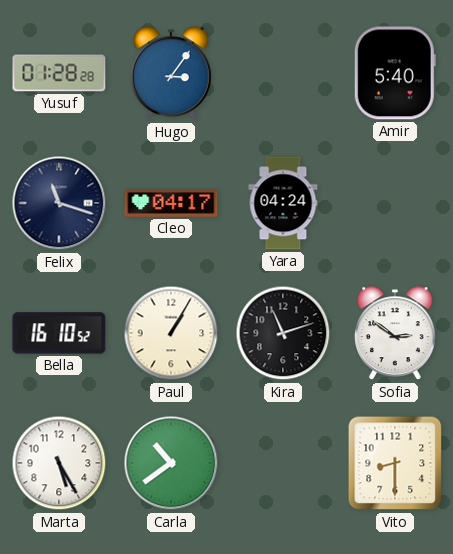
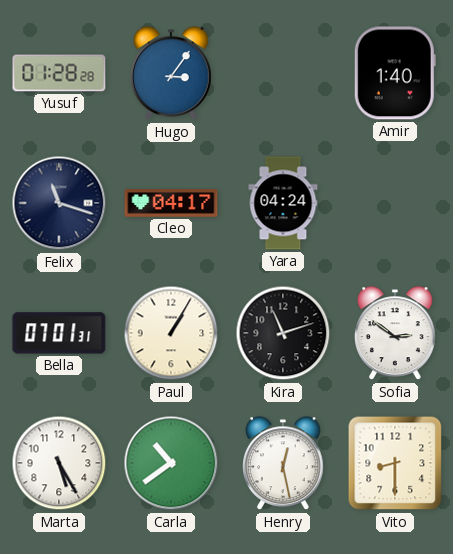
Amir: 5:40 -> 1:40 (395, 73)
Bella: 16:10 -> 07:01 (59, 333)
Henry: none -> 12:28 (283, 464)
